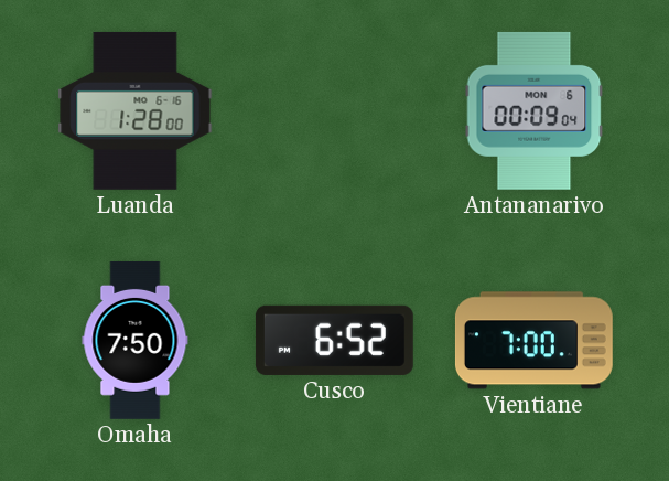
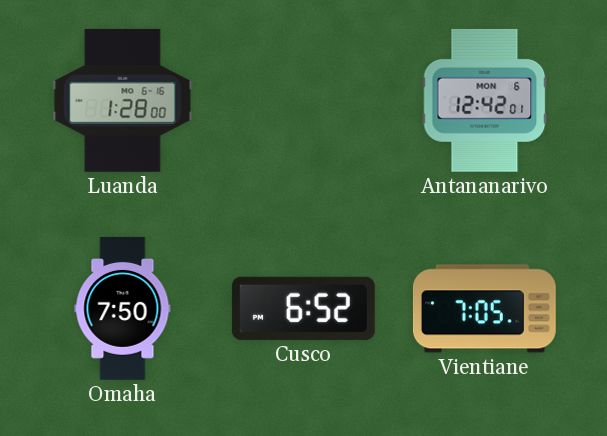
Antananarivo: 00:09 -> 12:42 (485, 100)
Vientiane: 7:00 -> 7:05 (484, 309)
